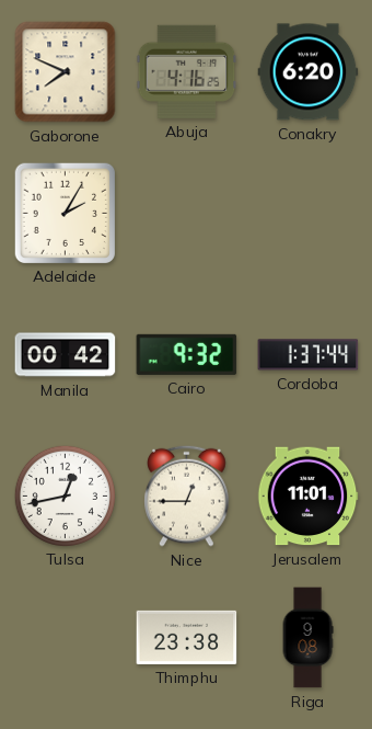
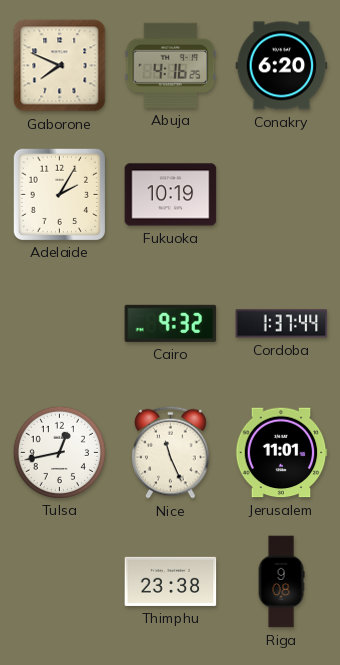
Fukuoka: none -> 10:19 (171, 195)
Manila: 00:42 -> none (66, 355)
Nice: 12:45 -> 11:26 (171, 452)
